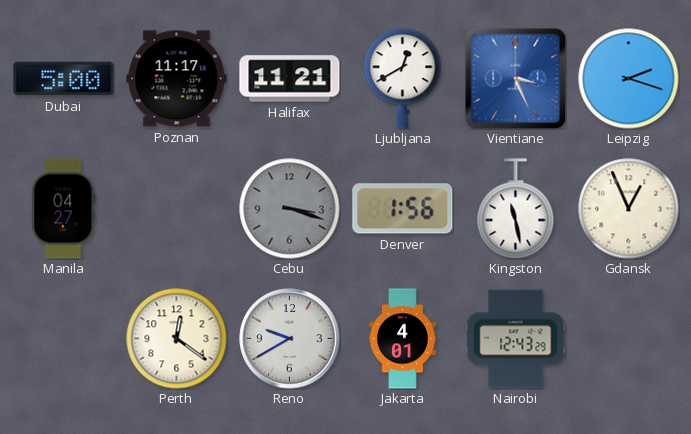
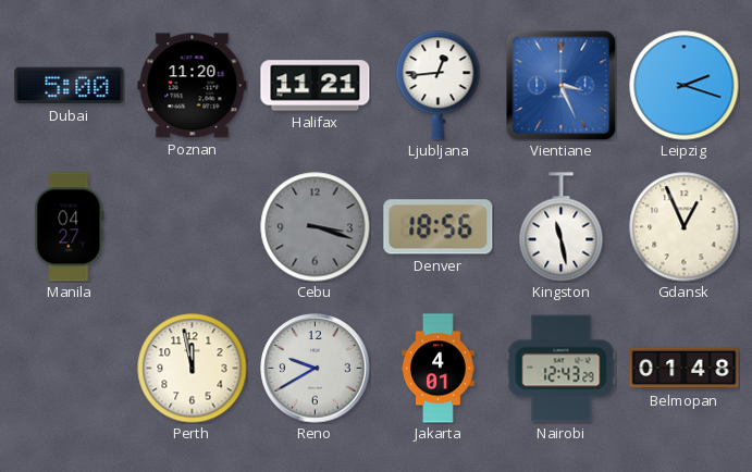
Poznan: 11:17 -> 11:20 (193, 86)
Ljubljana: 12:40 -> 12:44 (439, 86)
Denver: 1:56 -> 18:56 (439, 227)
Perth: 12:21 -> 11:58 (193, 369)
Belmopan: none -> 01:48 (685, 369)
